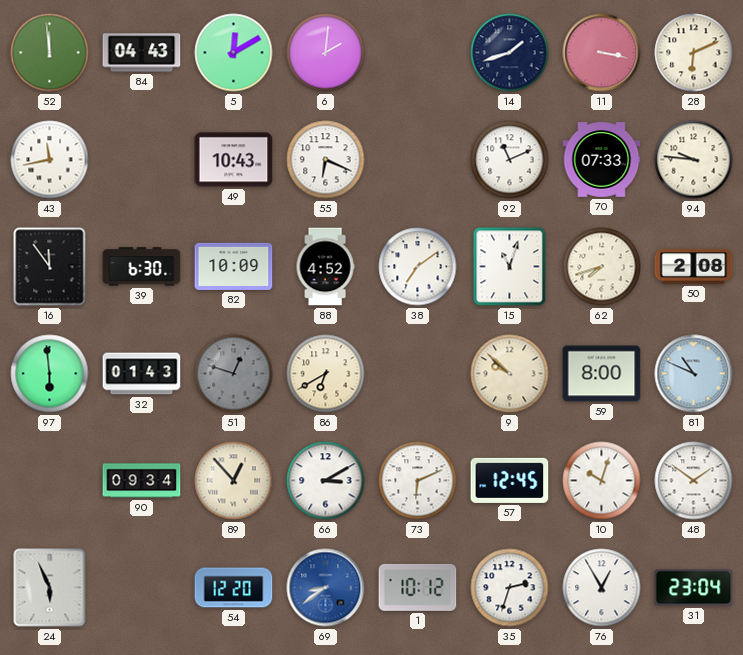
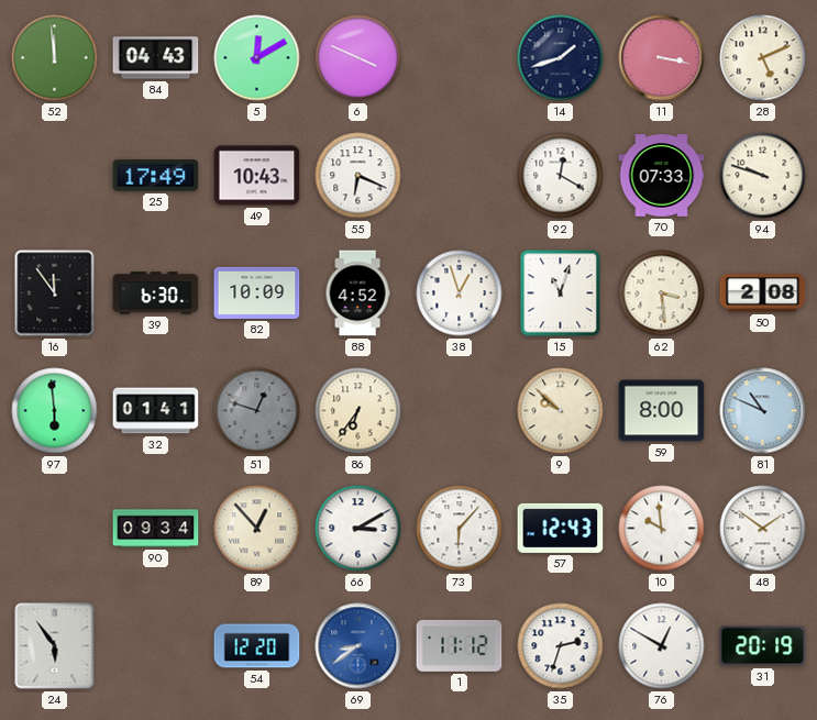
6: 2:01 -> 3:49 (358, 58)
28: 6:11 -> 5:11 (763, 58)
43: 11:43 -> none (50, 160)
25: none -> 17:49 (156, 176)
92: 11:11 -> 12:20 (561, 176)
94: 9:46 -> 9:48 (763, 176)
38: 7:09 -> 12:57 (460, 293)
62: 7:42 -> 3:29 (662, 293)
32: 01:43 -> 01:41 (156, 411)
86: 6:40 -> 6:36 (358, 411)
73: 6:11 -> 6:07 (460, 529)
57: 12:45 -> 12:43 (561, 528)
10: 10:03 -> 9:59 (662, 529)
24: 5:56 -> 5:54 (55, 646)
1: 10:12 -> 11:12 (460, 645)
76: 12:55 -> 12:50 (662, 646)
31: 23:04 -> 20:19 (763, 646)
